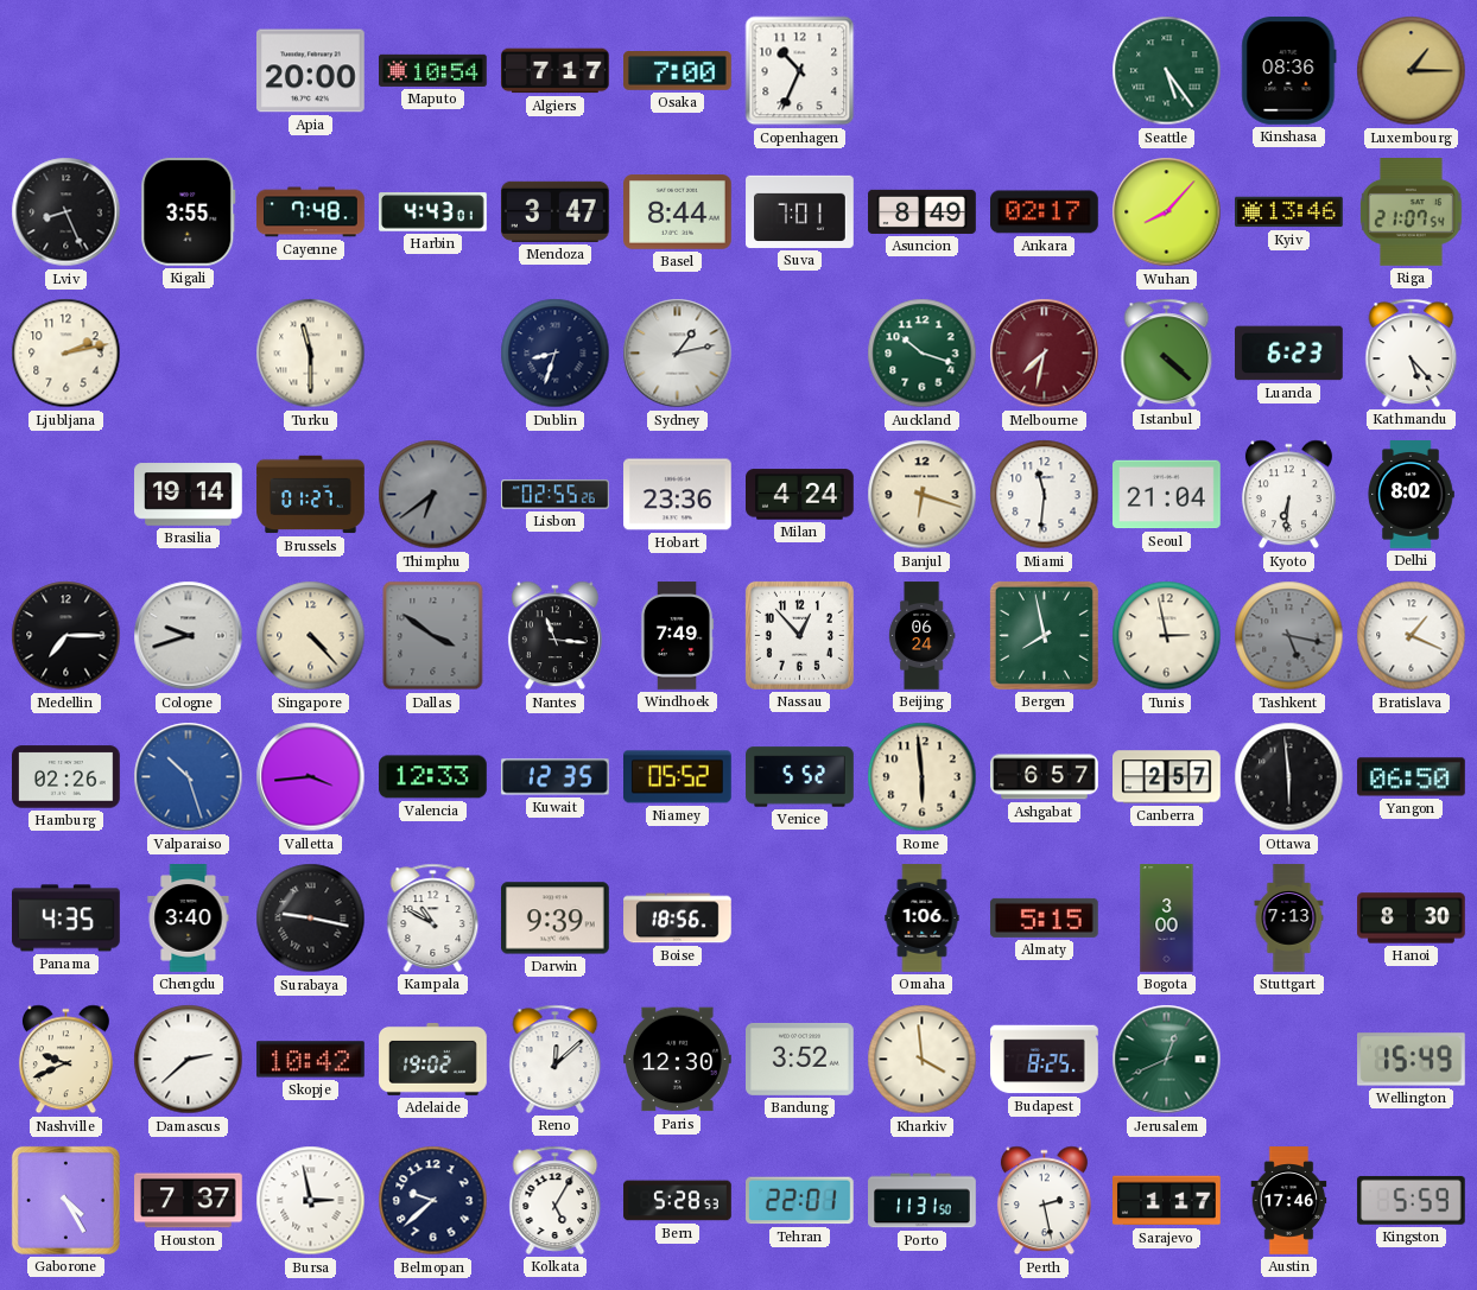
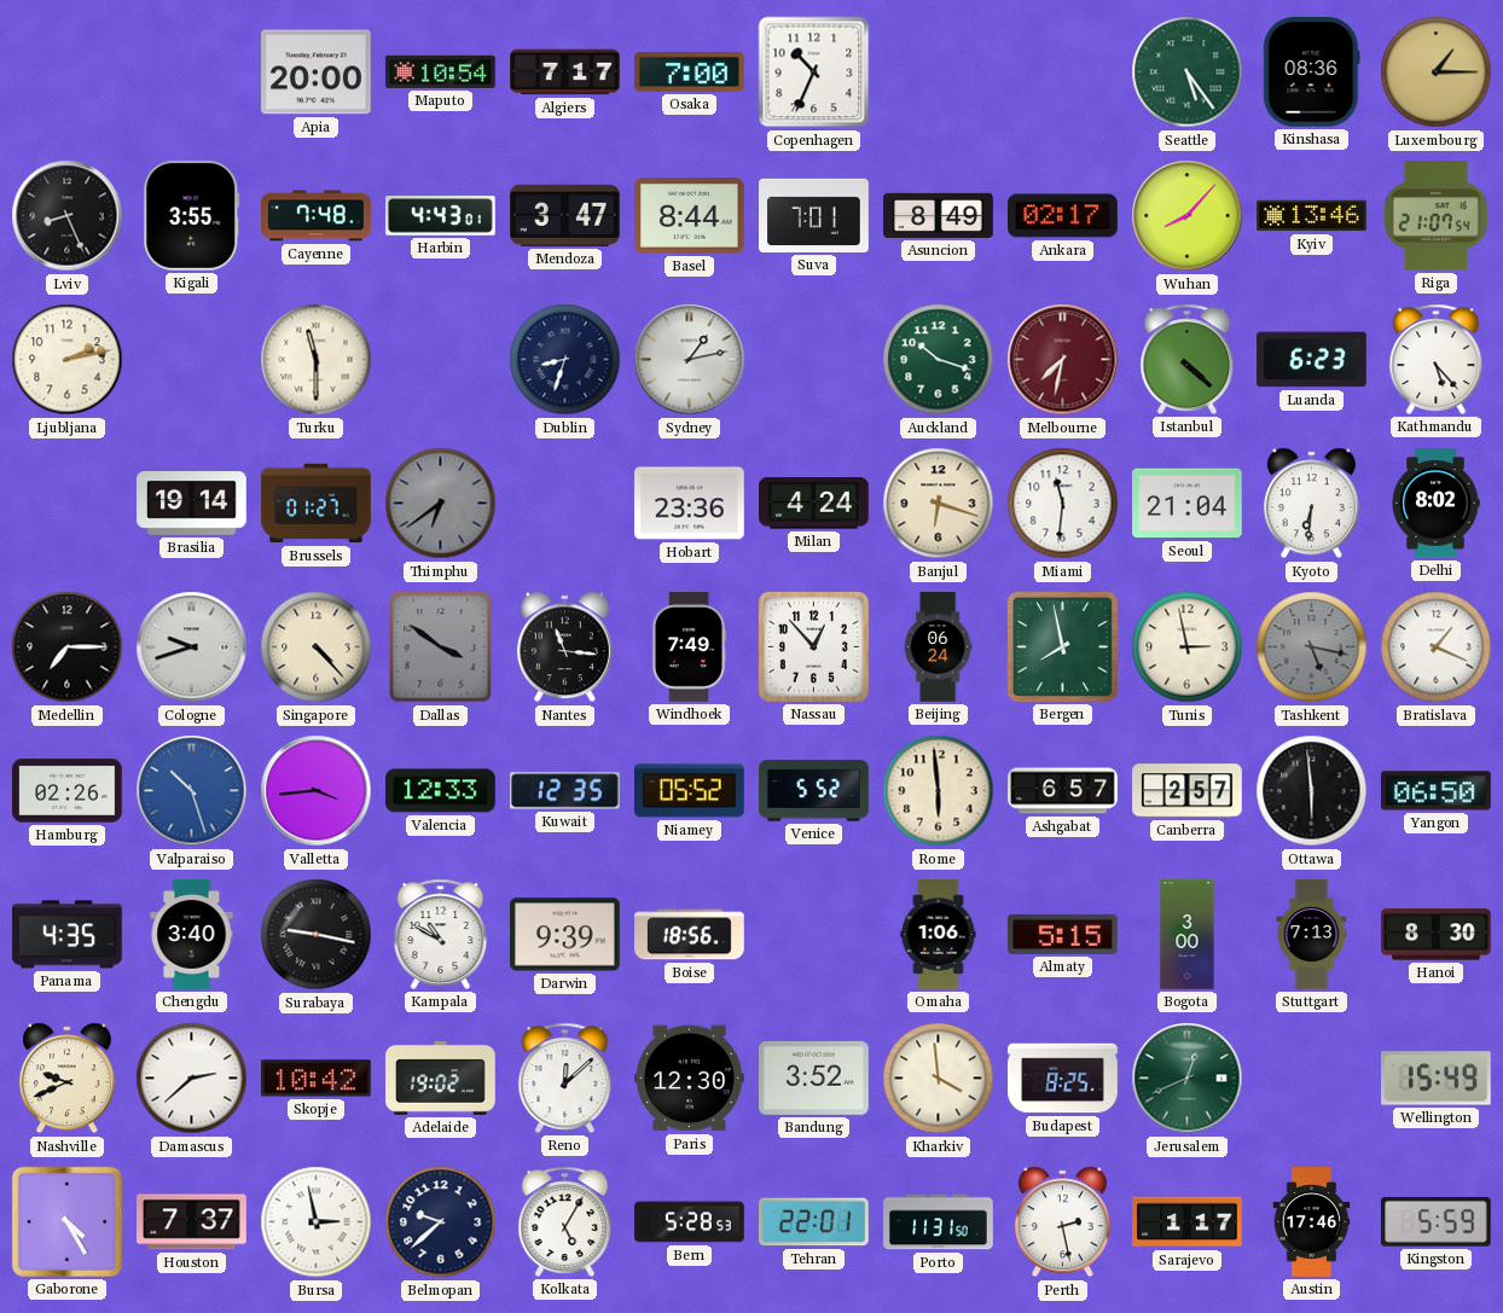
Lisbon: 02:55 -> none (556, 495)
